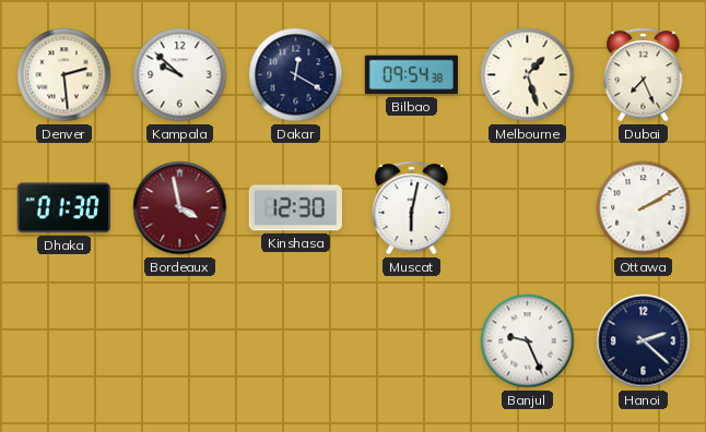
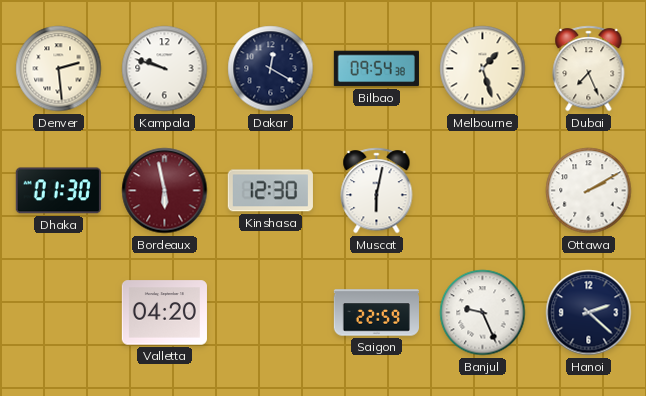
Kampala: 9:52 -> 9:48 (165, 69)
Bordeaux: 3:58 -> 5:58 (165, 191)
Valletta: none -> 04:20 (164, 313)
Saigon: none -> 22:59 (376, 313)
